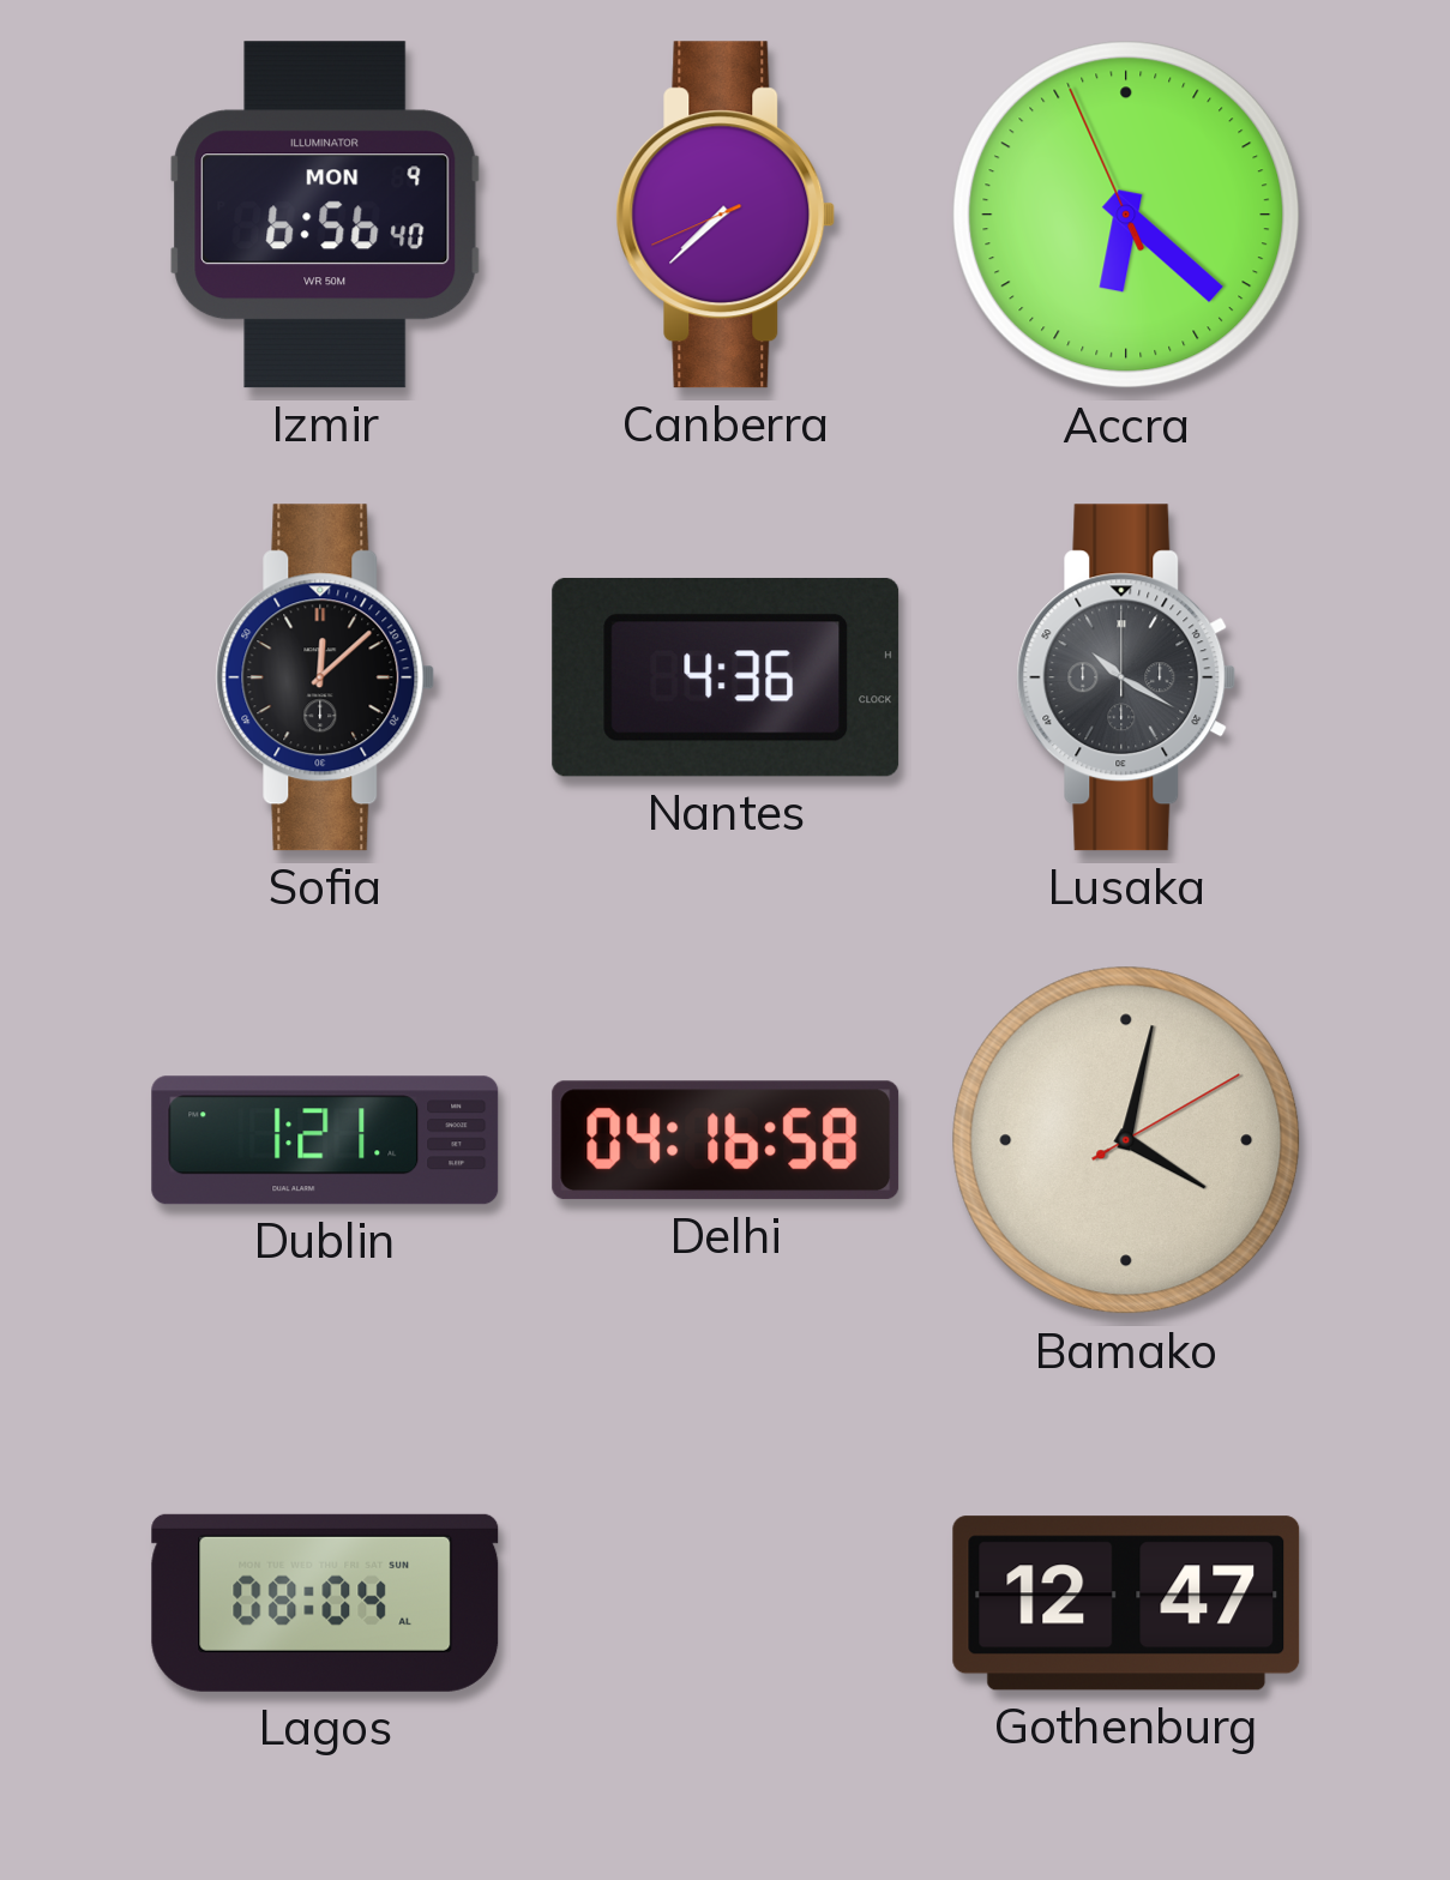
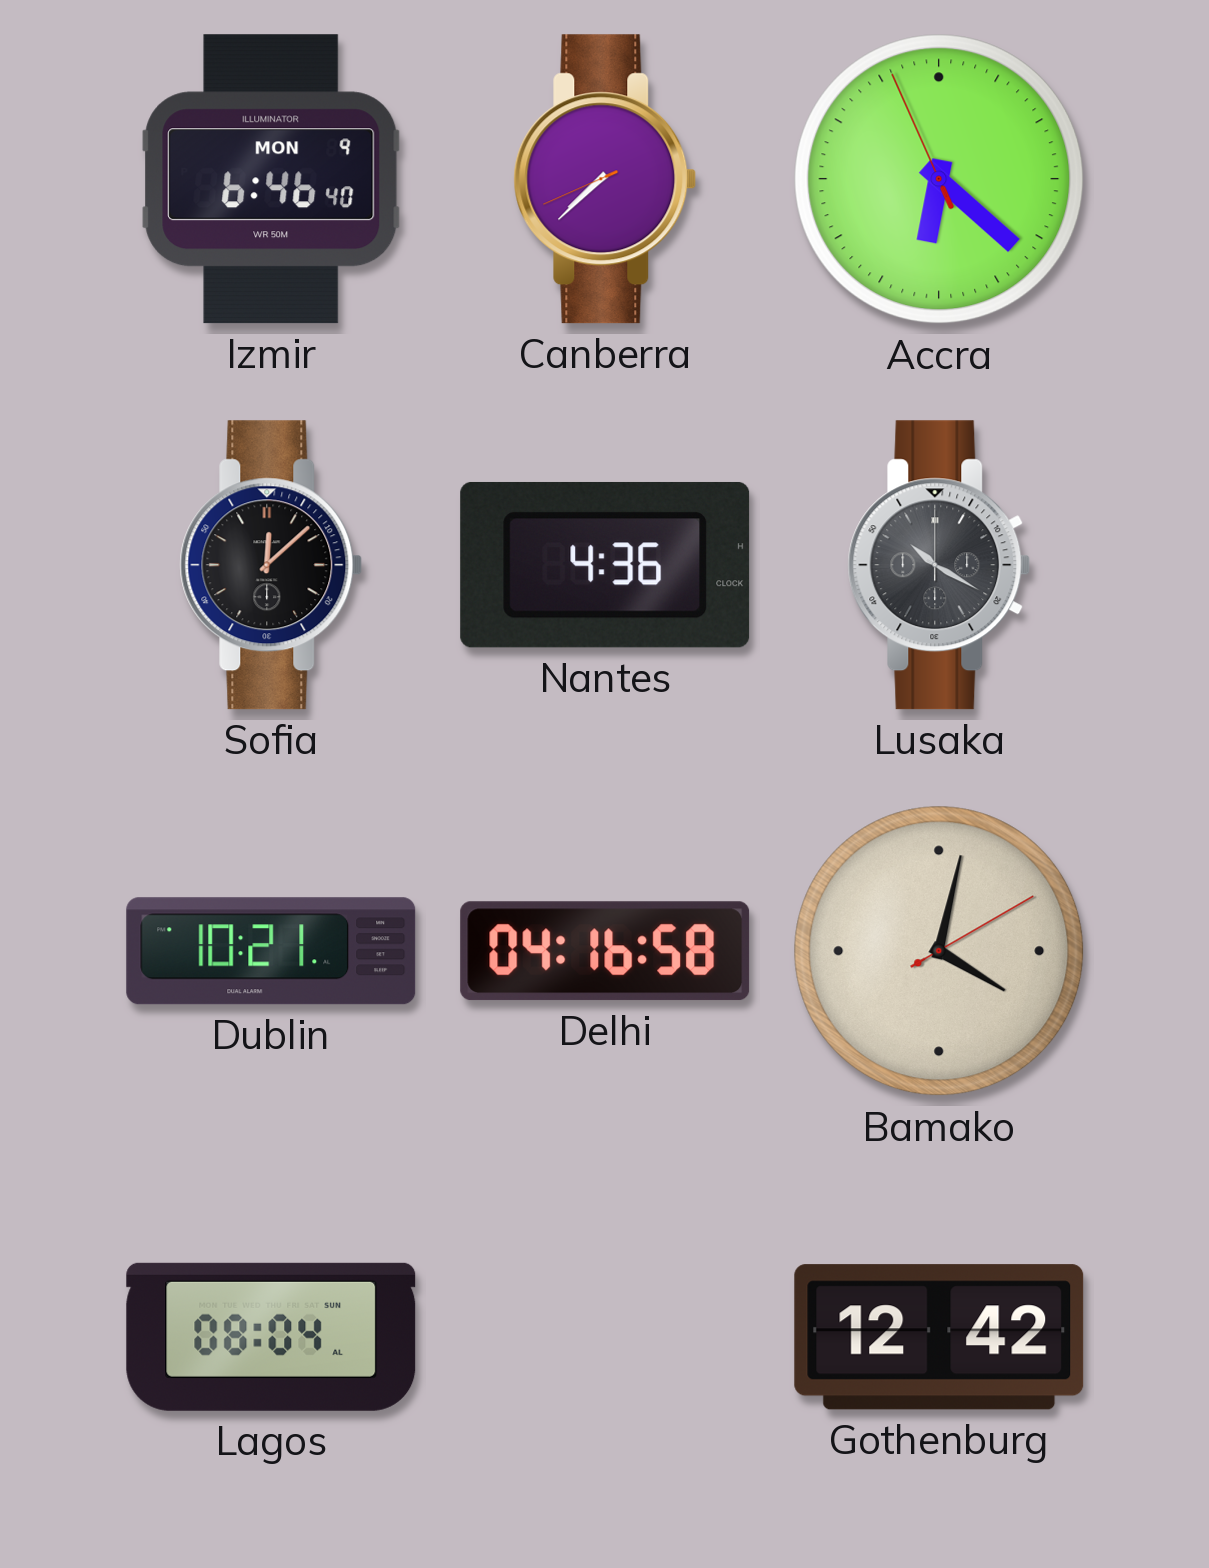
Izmir: 6:56 -> 6:46 (271, 179)
Dublin: 1:21 -> 10:21 (271, 951)
Gothenburg: 12:47 -> 12:42 (939, 1337)
